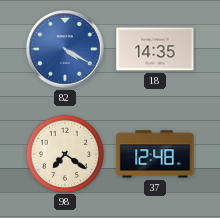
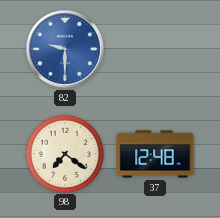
82: 4:20 -> 9:30 (65, 49)
18: 14:35 -> none (155, 49)
